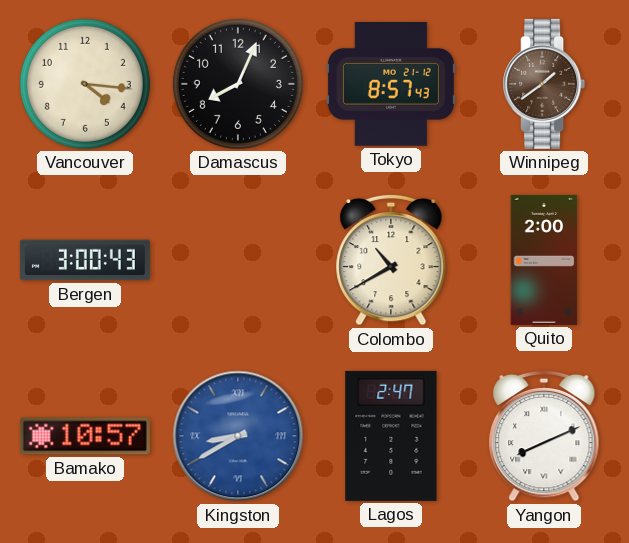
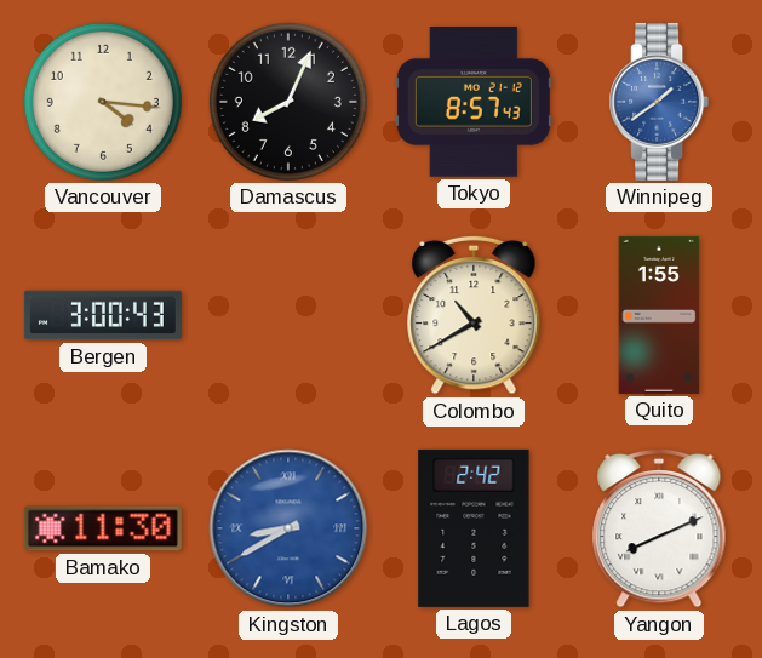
Winnipeg dial: brown -> blue (659, 102)
Quito: 2:00 -> 1:55 (659, 315)
Bamako: 10:57 -> 11:30 (103, 528)
Lagos: 2:47 -> 2:42 (474, 528)
